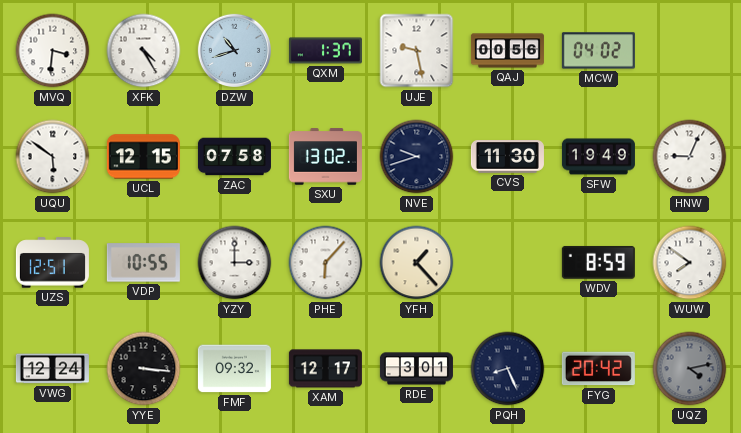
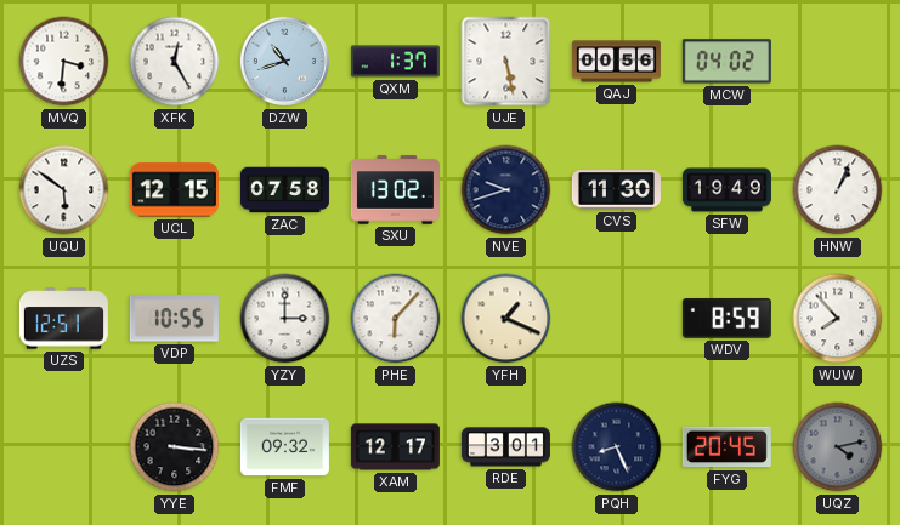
XFK: 4:25 -> 12:25 (175, 62)
UJE: 9:28 -> 5:28 (506, 62)
HNW: 9:04 -> 1:04 (838, 190)
YFH: 1:23 -> 1:19 (506, 319)
WUW: 7:51 -> 7:53 (838, 319)
VWG: 12:24 -> none (52, 369)
FYG: 20:42 -> 20:45 (726, 447)
